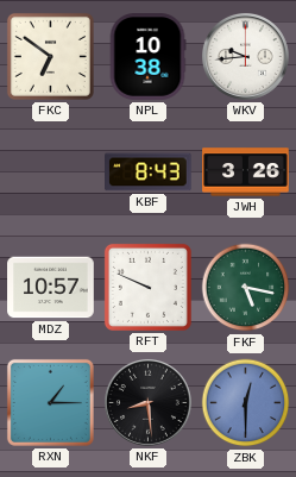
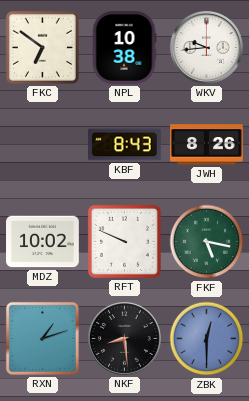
JWH: 3:26 -> 8:26 (207, 145)
MDZ: 10:57 -> 10:02 (43, 242)
RXN: 1:15 -> 1:12 (42, 338)
